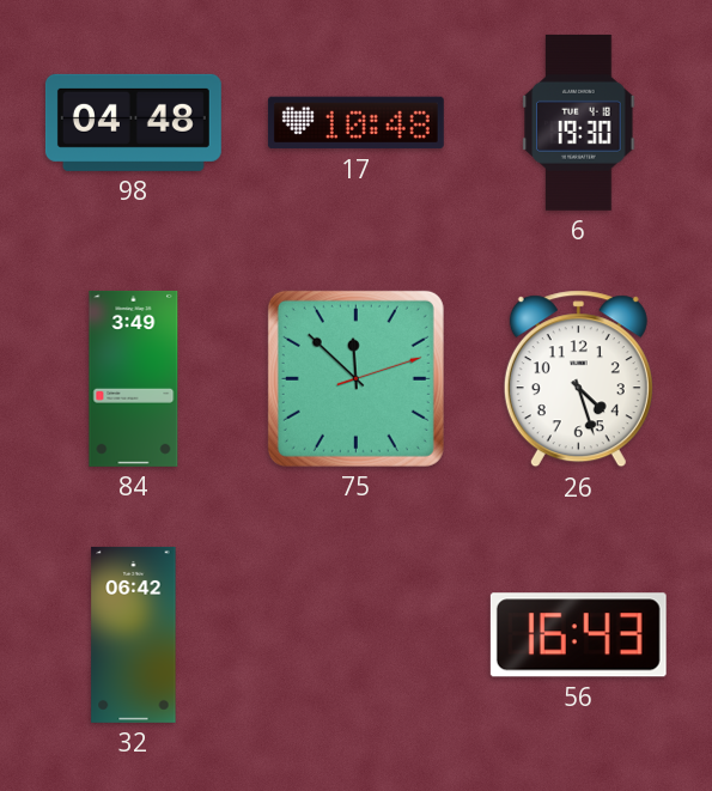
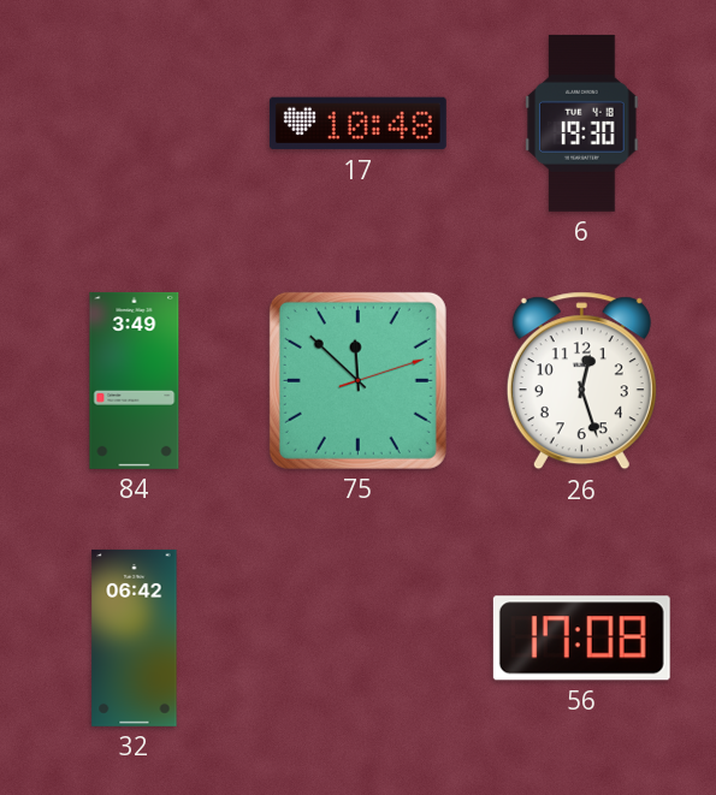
98: 04:48 -> none (133, 122)
26: 4:27 -> 12:27 (581, 381)
56: 16:43 -> 17:08 (581, 639)
